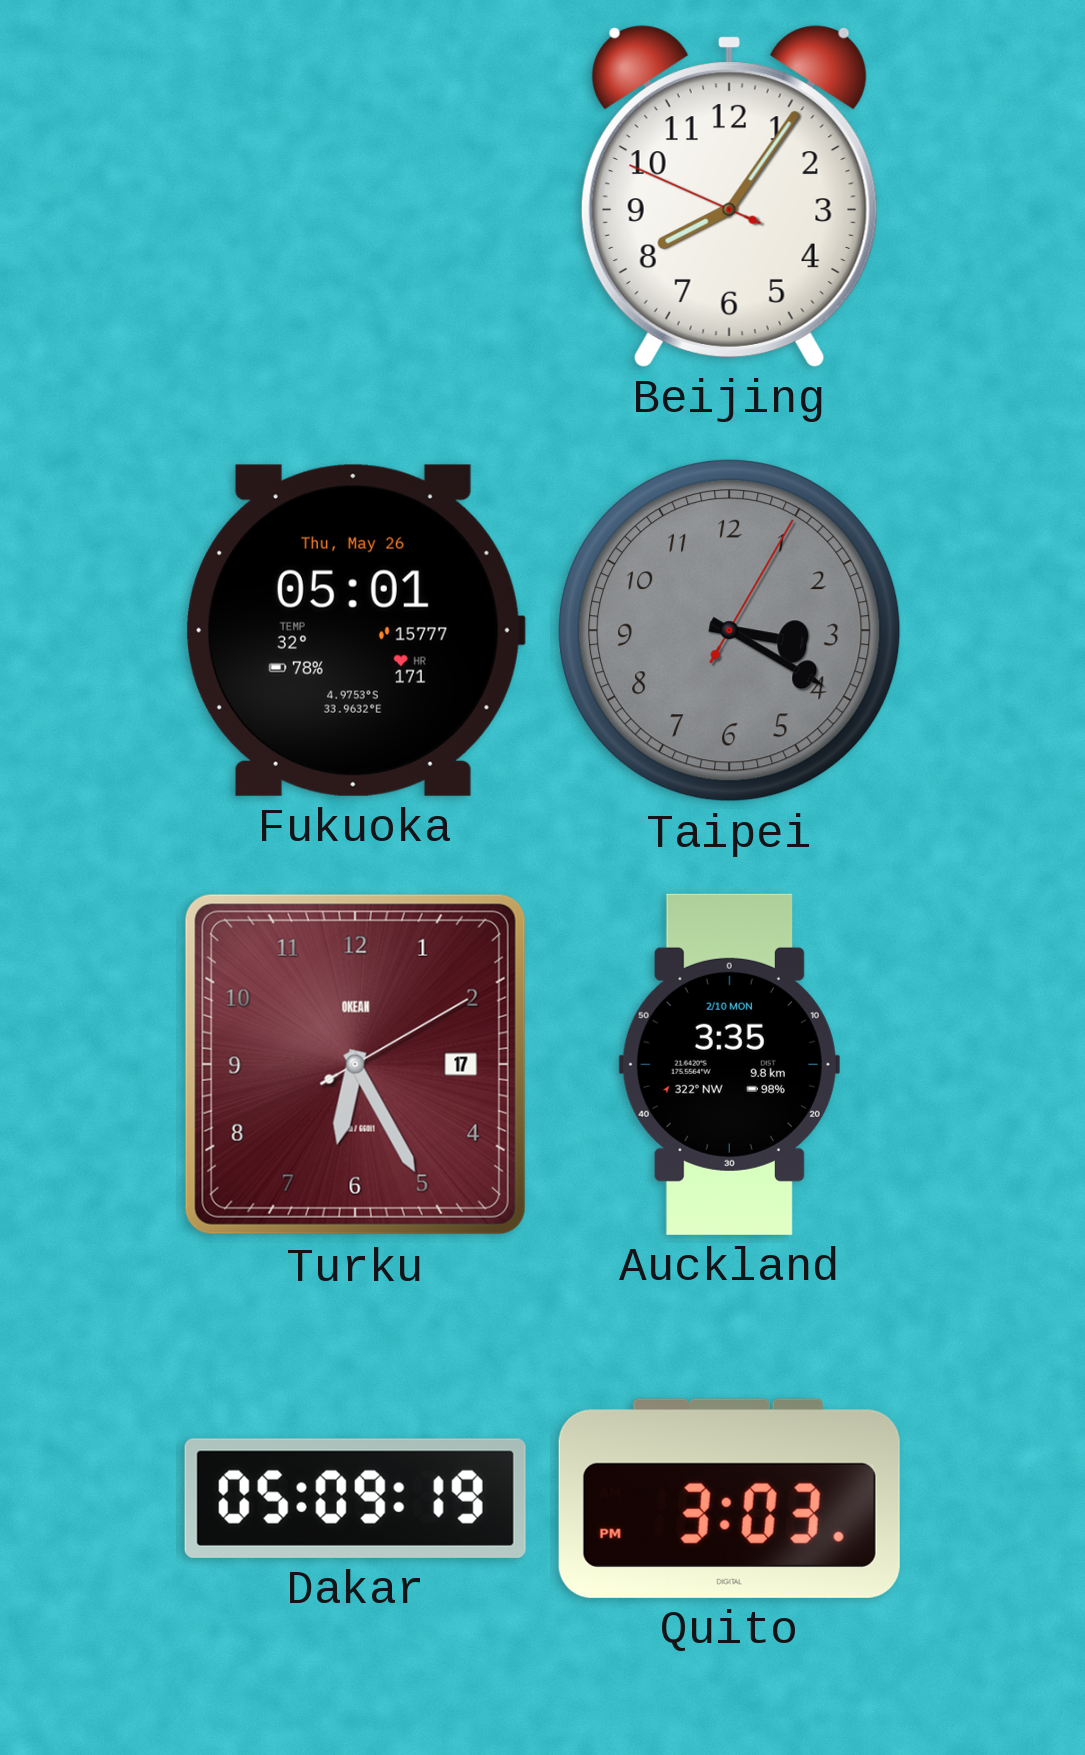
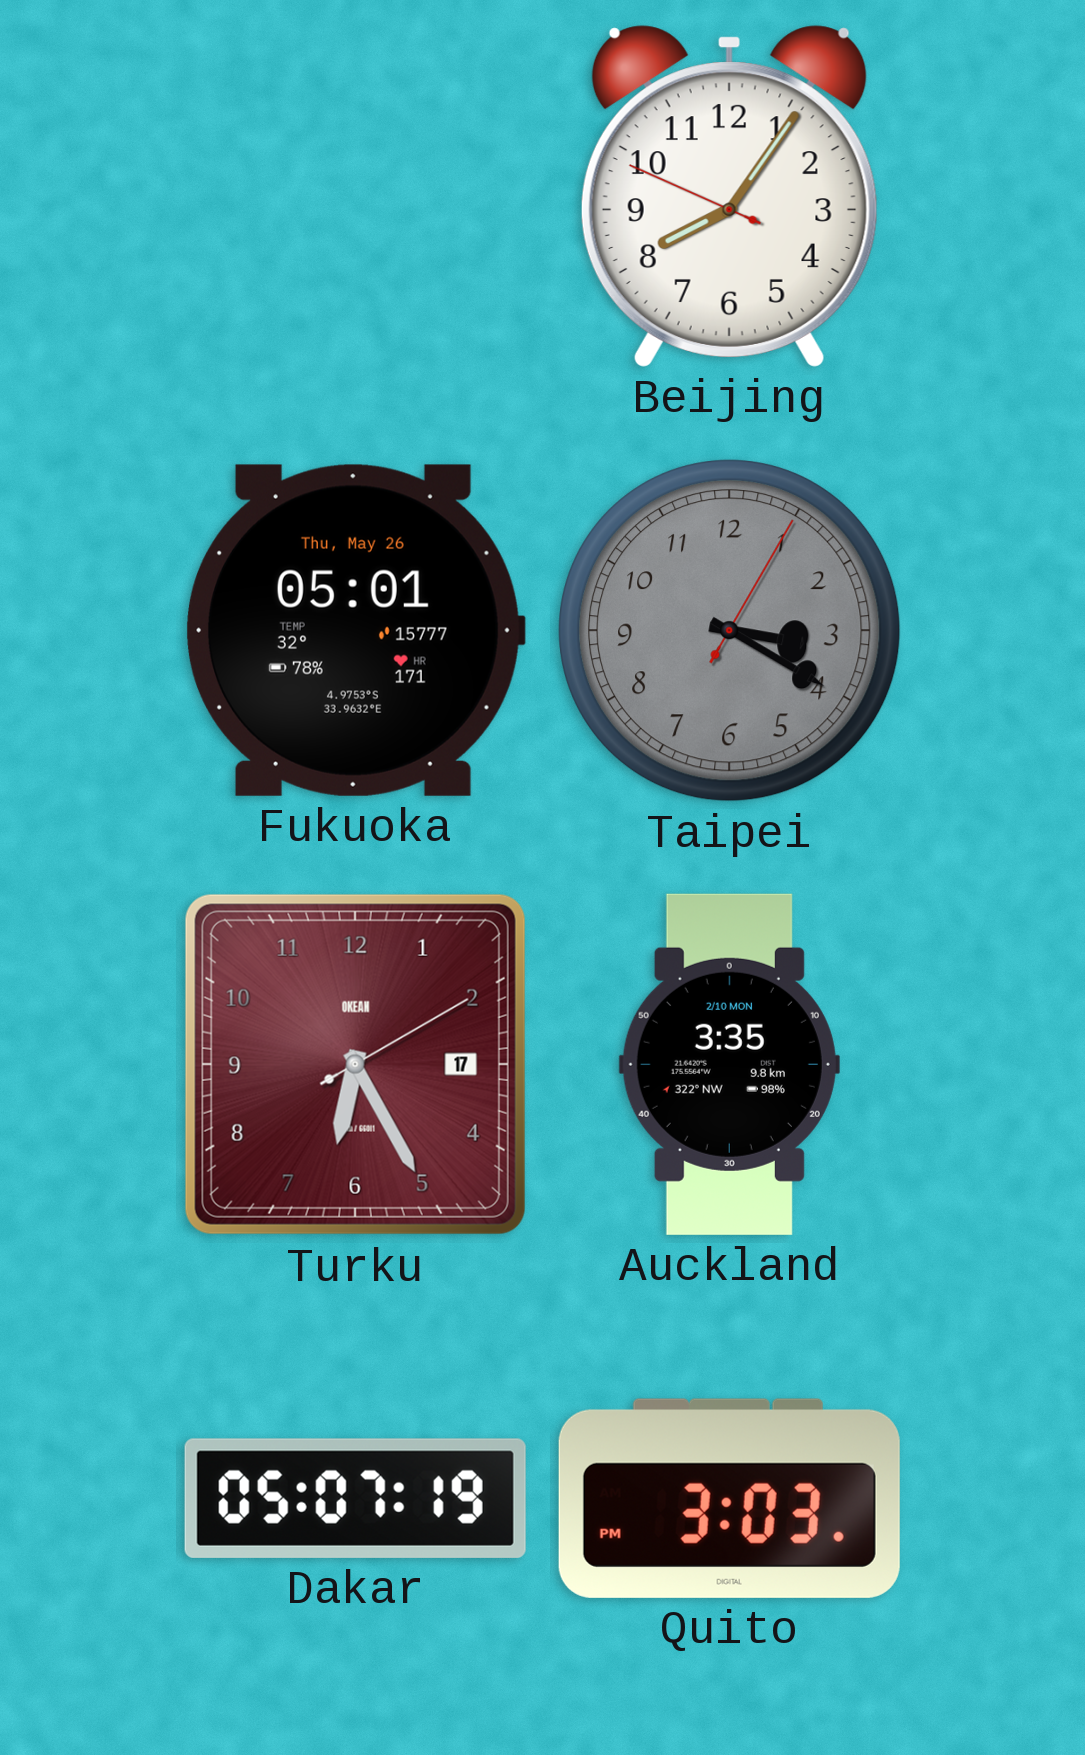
Dakar: 05:09 -> 05:07 (355, 1498)
